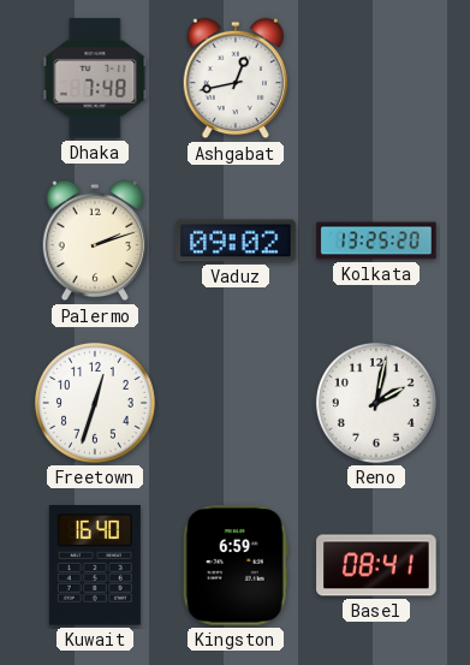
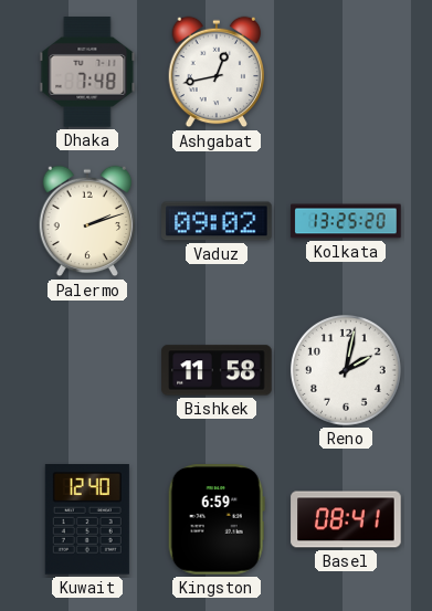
Freetown: 12:33 -> none (95, 403)
Bishkek: none -> 11:58 (217, 370)
Kuwait: 16:40 -> 12:40 (87, 520)
